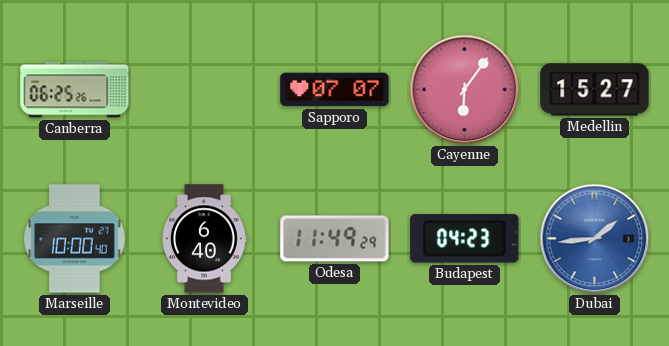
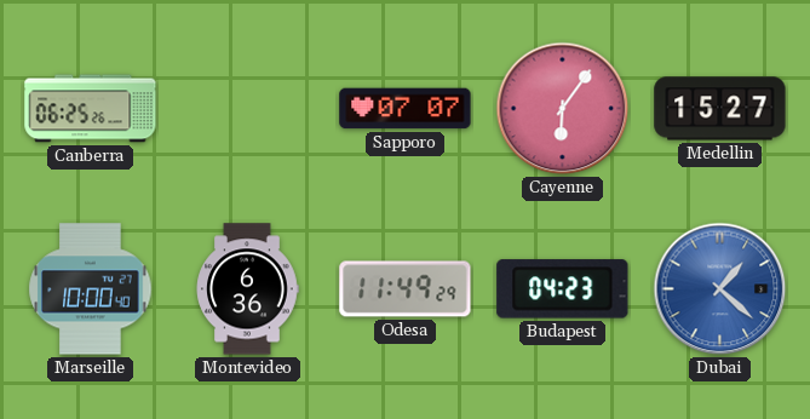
Montevideo: 6:40 -> 6:36 (247, 289)
Dubai: 1:44 -> 1:22 (720, 289)
